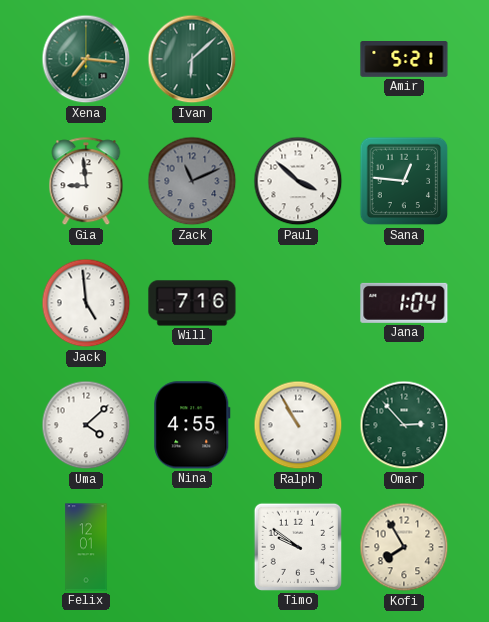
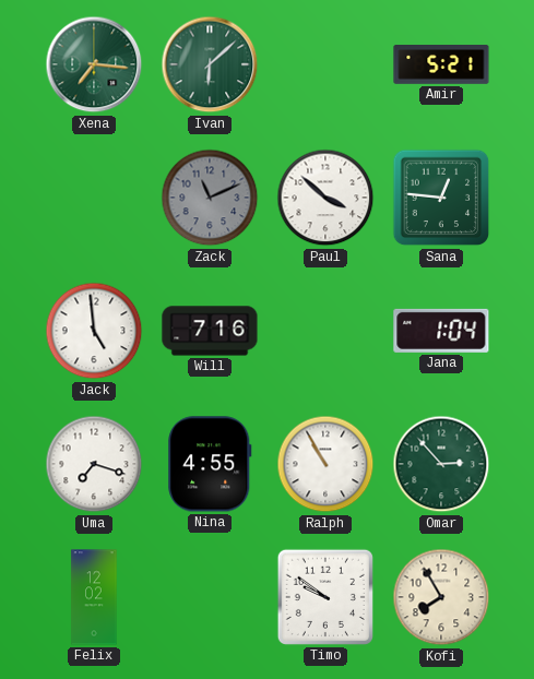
Gia: 8:59 -> none (86, 182)
Uma: 4:08 -> 7:18 (94, 464)
Felix: 12:01 -> 12:02 (94, 597)
